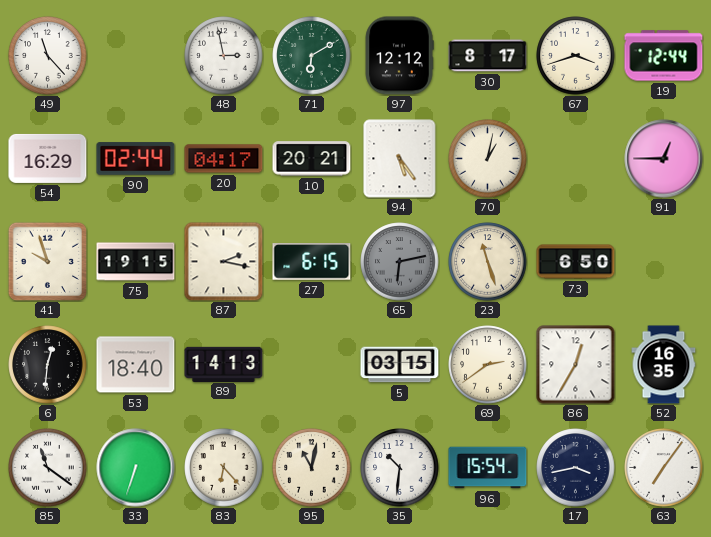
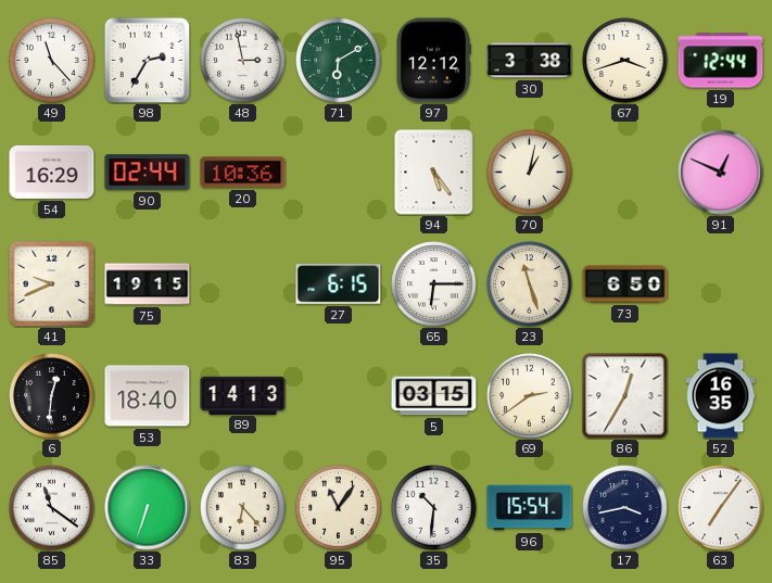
98: none -> 2:35 (147, 60)
30: 8:17 -> 3:38 (530, 61)
20: 04:17 -> 10:36 (243, 173)
10: 20:21 -> none (312, 159)
91: 12:45 -> 12:49 (721, 173)
41: 9:57 -> 9:41 (51, 283)
87: 2:17 -> none (224, 262)
65: 6:13 -> 6:15 (434, 284)
65 dial: grey -> white (434, 284)
95: 11:02 -> 11:06 (339, 508)
